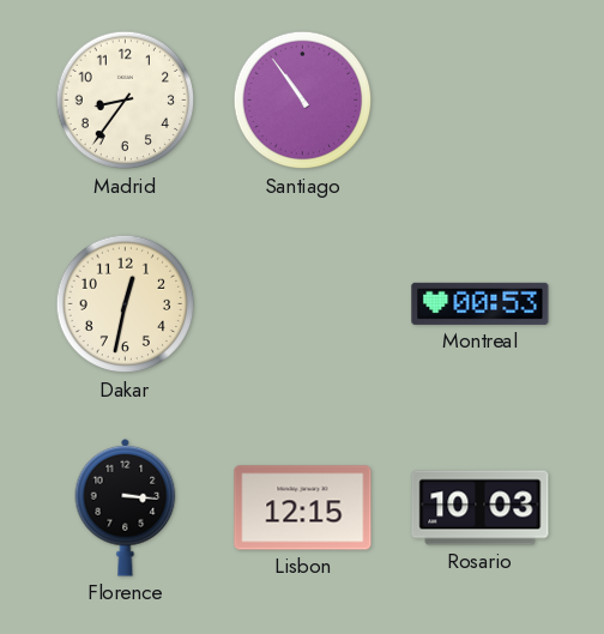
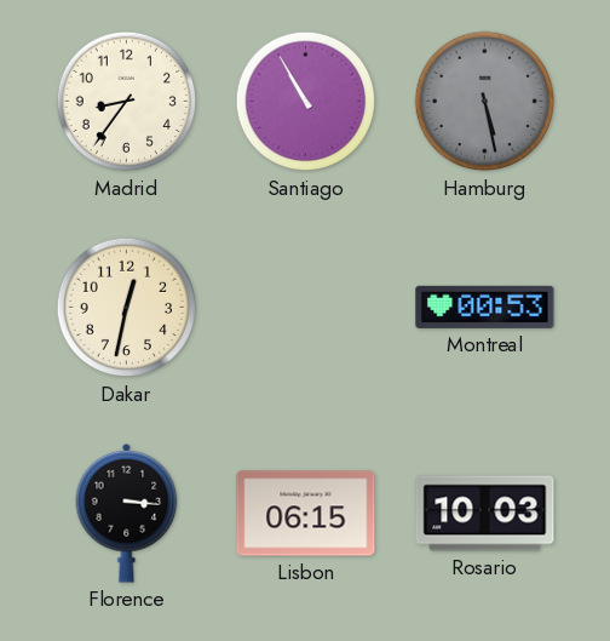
Santiago: 10:54 -> 10:55 (306, 102)
Hamburg: none -> 5:28 (485, 102)
Lisbon: 12:15 -> 06:15 (306, 514)
